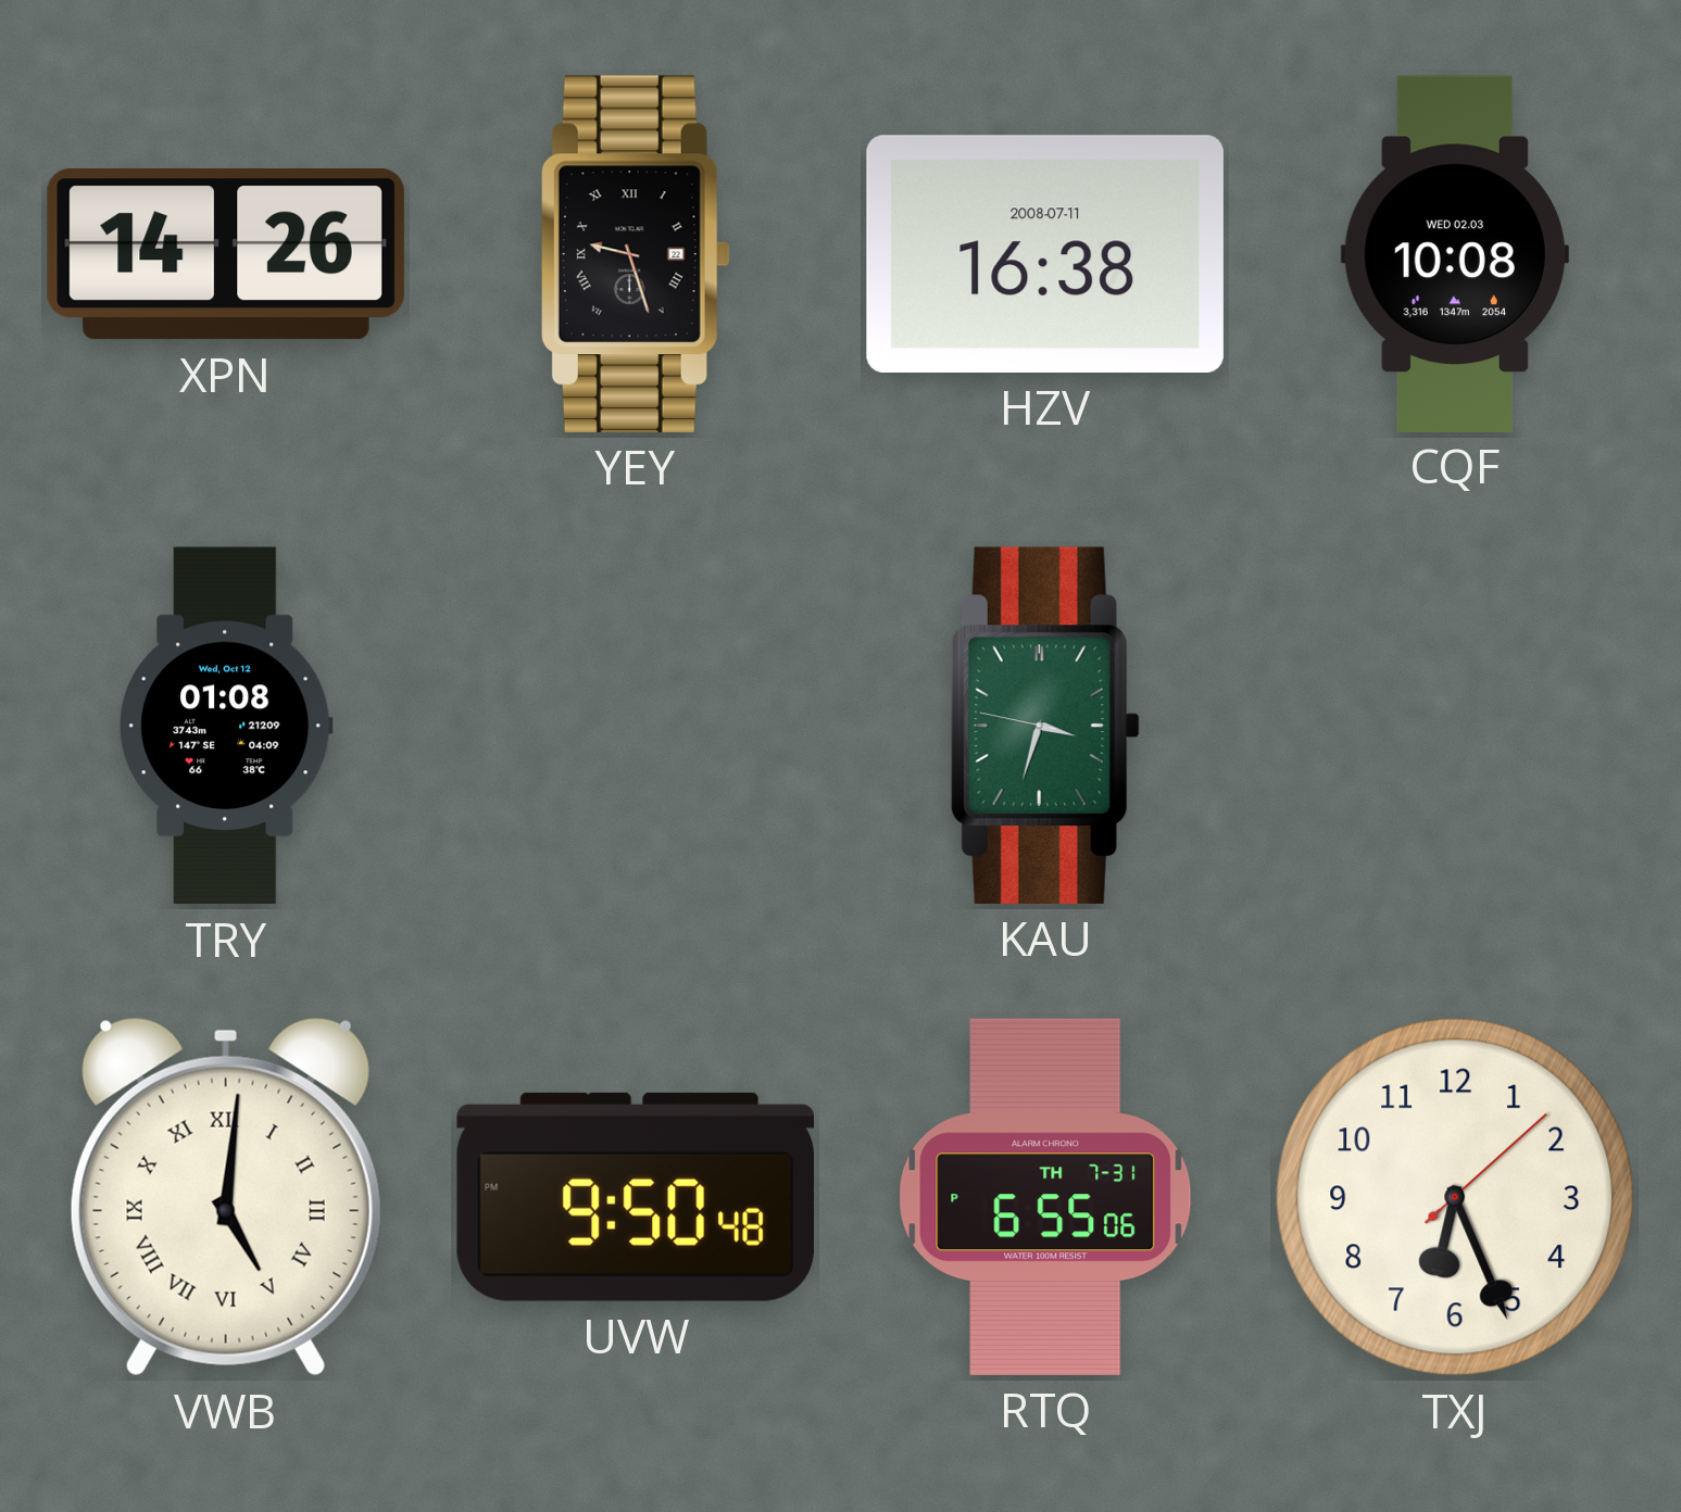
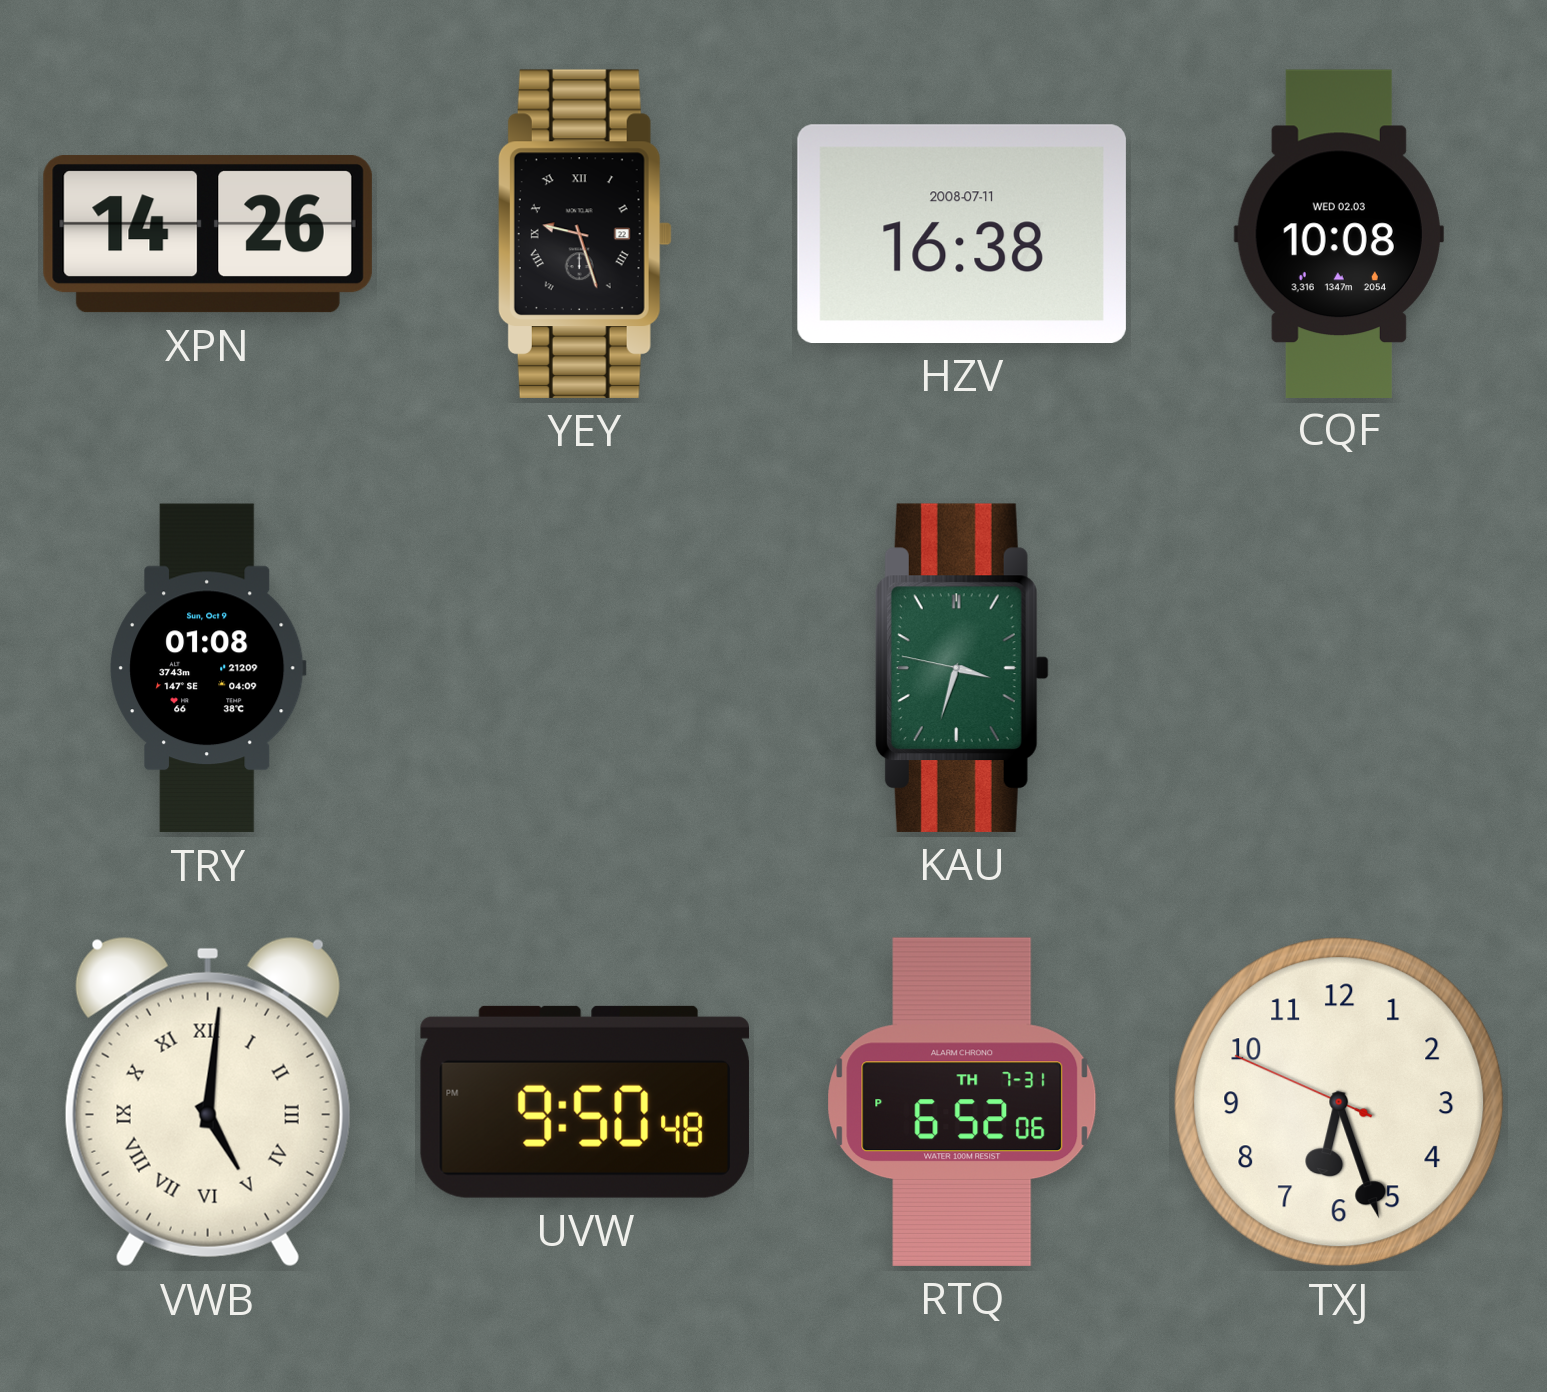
TRY date: Wed, Oct 12 -> Sun, Oct 9 (208, 668)
RTQ: 6:55 -> 6:52 (962, 1102)
TXJ: 6:26:08 -> 6:26:49 (1339, 1102)
